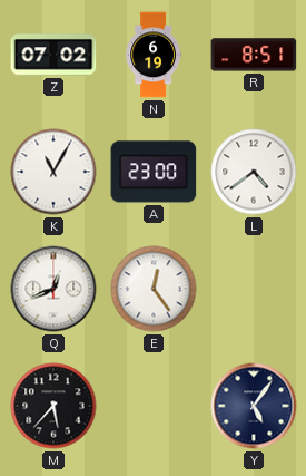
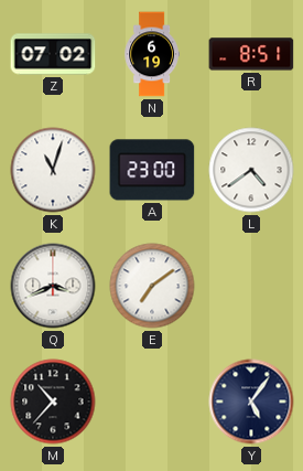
K: 11:05 -> 11:03 (53, 170)
Q: 12:41 -> 3:41 (53, 286)
E: 12:24 -> 7:09 (152, 286)
M: 5:37 -> 10:37 (53, 402)
